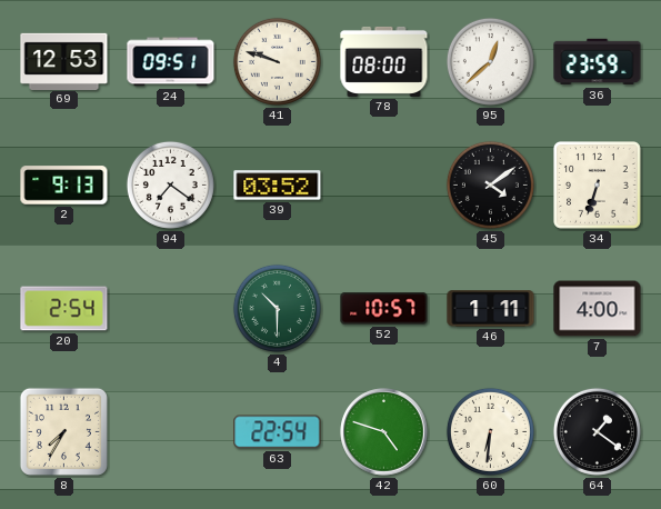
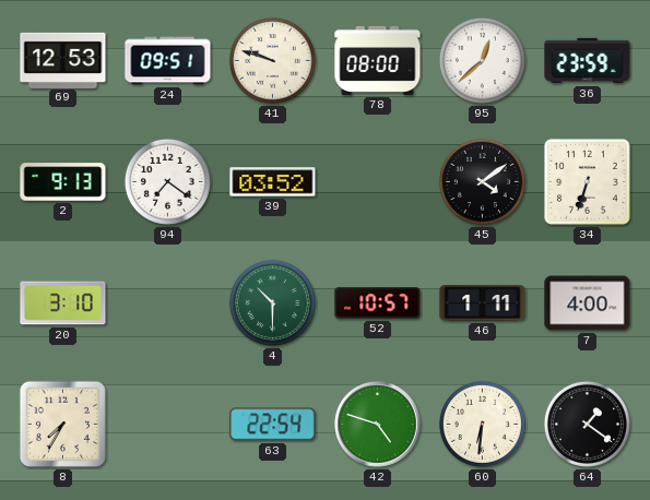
20: 2:54 -> 3:10 (63, 303)
